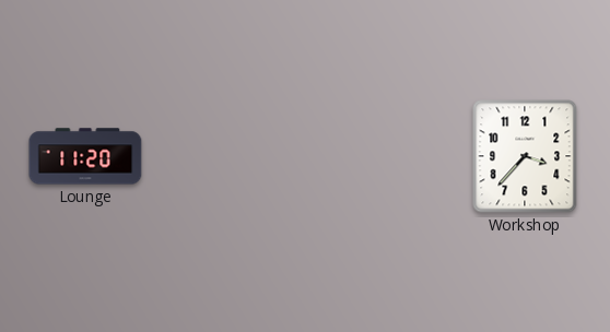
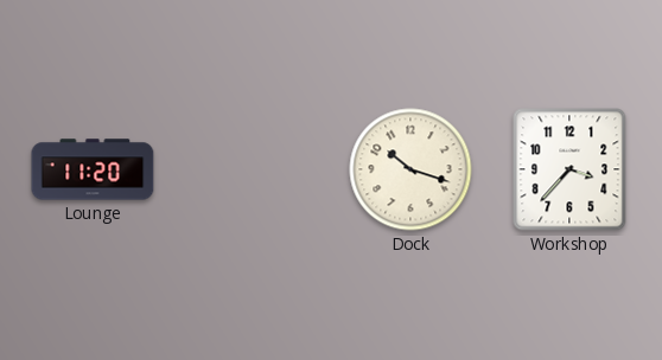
Dock: none -> 10:18 (410, 169)
